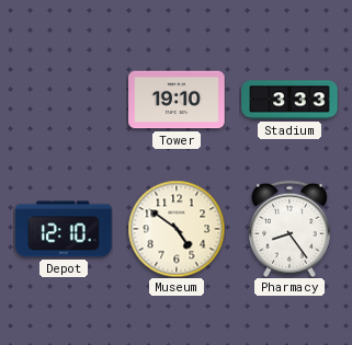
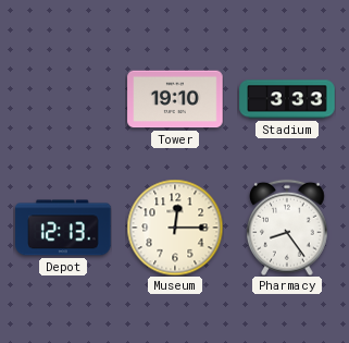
Depot: 12:10 -> 12:13 (63, 228)
Museum: 4:51 -> 12:15 (175, 228)
